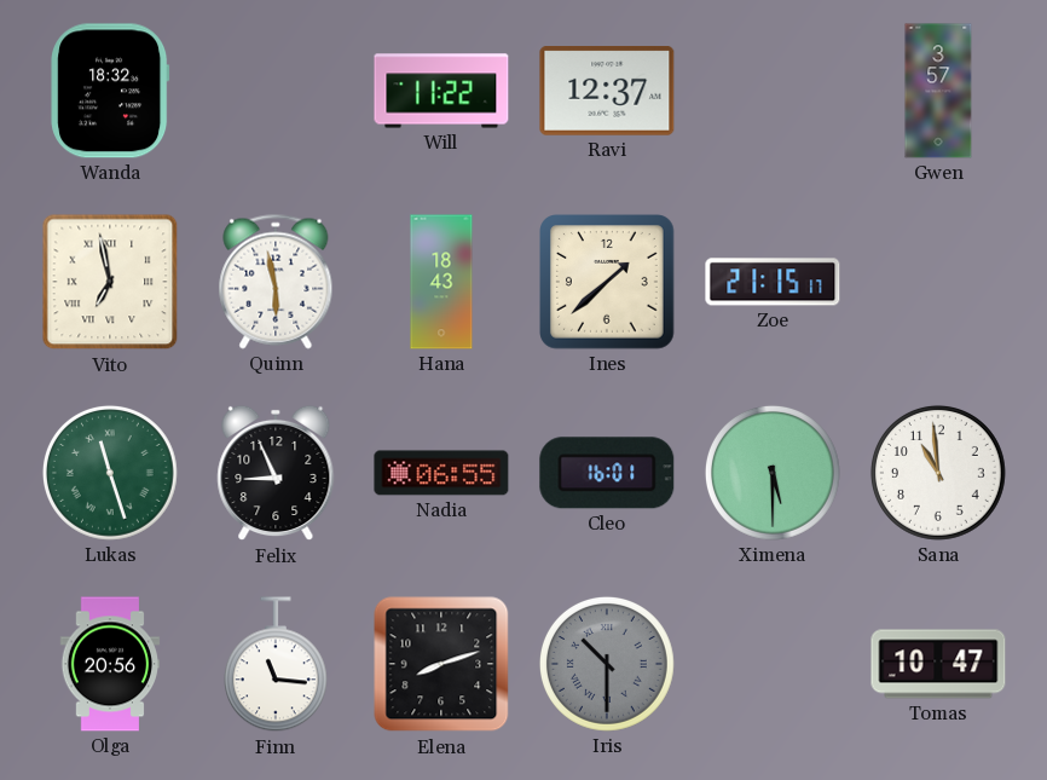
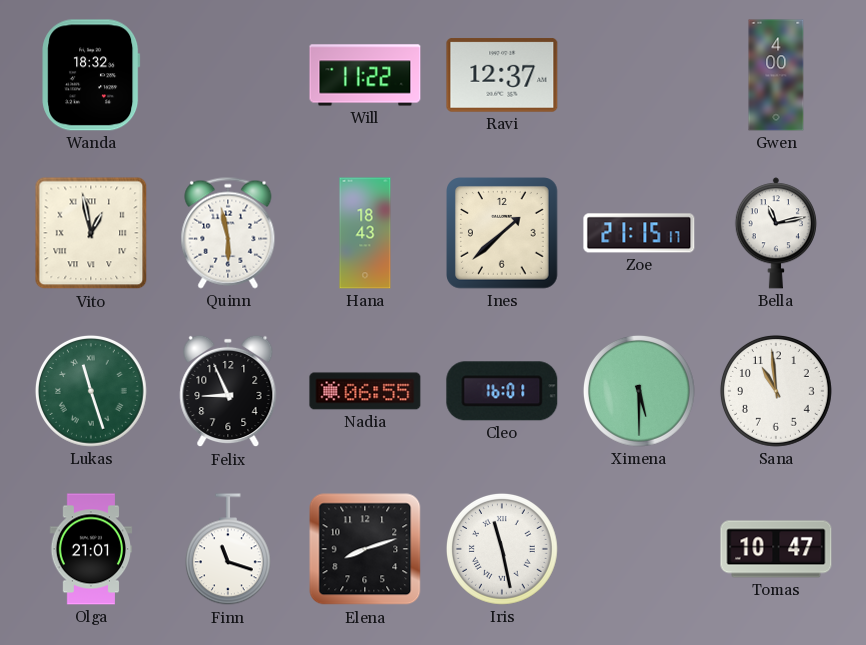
Gwen: 3:57 -> 4:00 (776, 75)
Vito: 6:58 -> 12:58 (91, 233)
Bella: none -> 11:13 (776, 233)
Olga: 20:56 -> 21:01 (91, 549)
Finn: 11:16 -> 11:18 (228, 550)
Iris: 10:30 -> 11:28 (502, 549)
Iris dial: grey -> white (502, 549)
